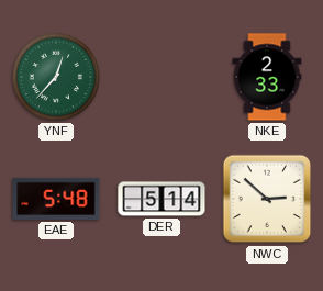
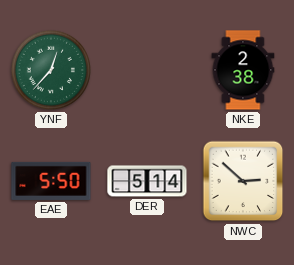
NKE: 2:33 -> 2:38 (243, 70)
EAE: 5:48 -> 5:50 (51, 181)
